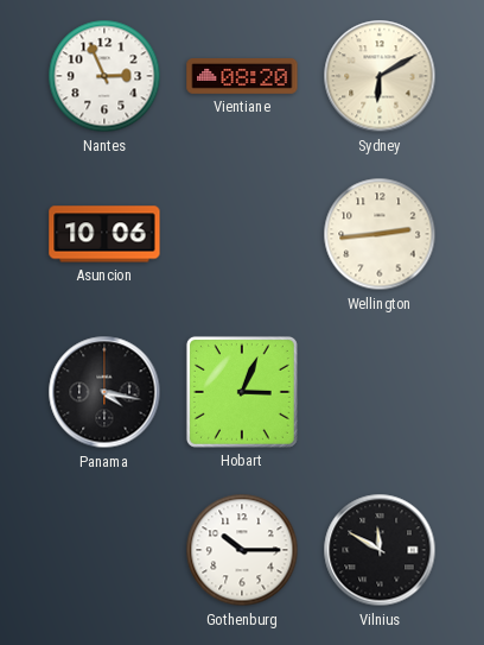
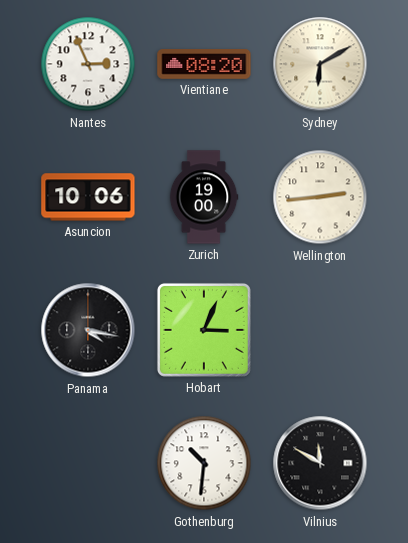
Zurich: none -> 19:00 (204, 197)
Gothenburg: 10:15 -> 10:31 (204, 463)
